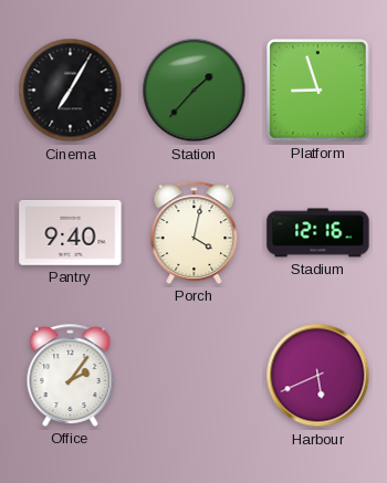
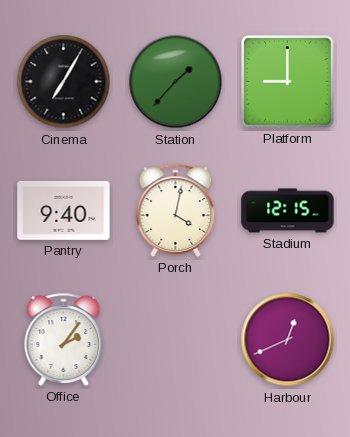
Platform: 8:57 -> 9:00 (288, 82)
Stadium: 12:16 -> 12:15 (288, 211)
Harbour: 5:41 -> 12:41 (288, 340)
